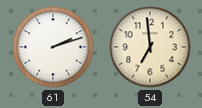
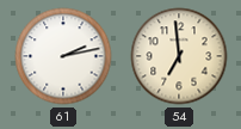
61: 2:12 -> 2:13 (63, 56)
